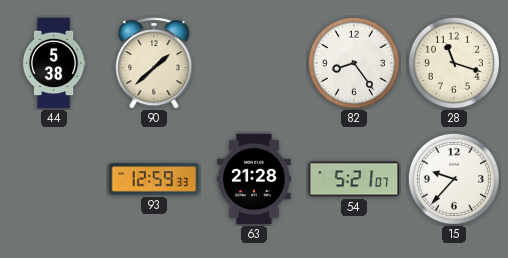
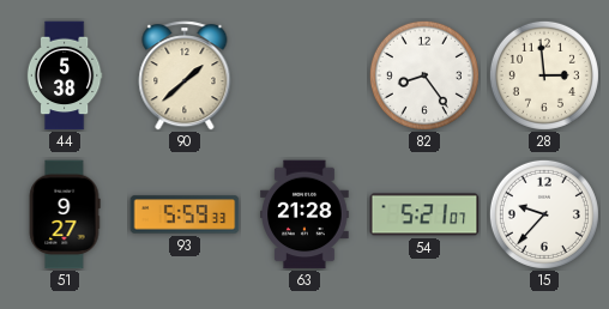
28: 11:18 -> 2:59 (544, 75)
51: none -> 9:27 (65, 214)
93: 12:59 -> 5:59 (185, 214)
